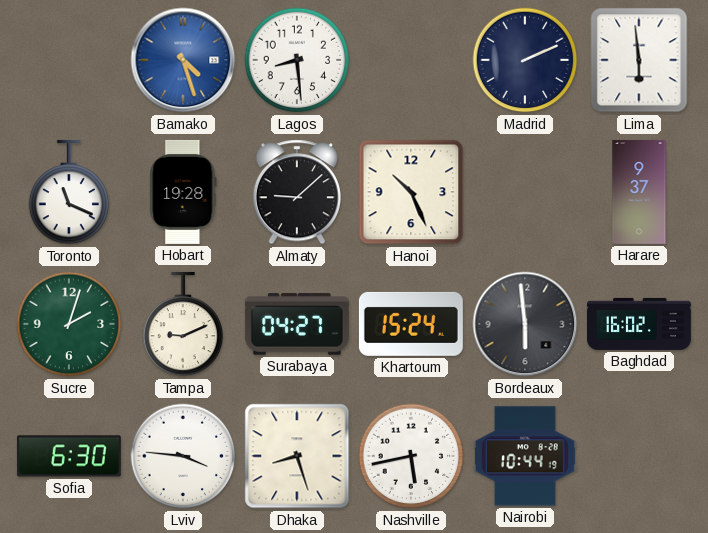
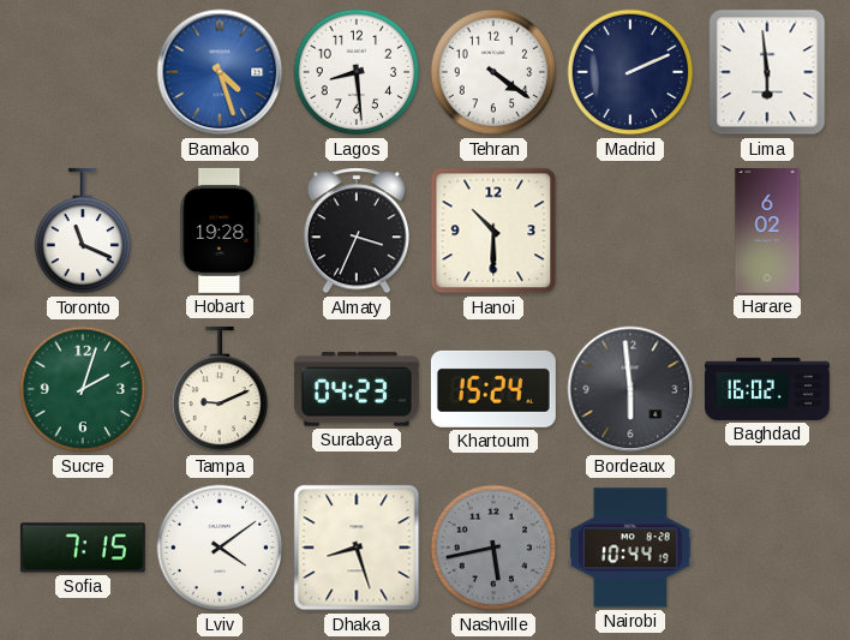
Tehran: none -> 4:21 (493, 72)
Almaty: 9:08 -> 3:34 (357, 231)
Hanoi: 10:26 -> 10:30 (493, 231)
Harare: 9:37 -> 6:02 (767, 231)
Surabaya: 04:27 -> 04:23 (357, 389)
Sofia: 6:30 -> 7:15 (83, 548)
Lviv: 3:46 -> 4:09 (220, 548)
Nashville dial: white -> grey (493, 548)
